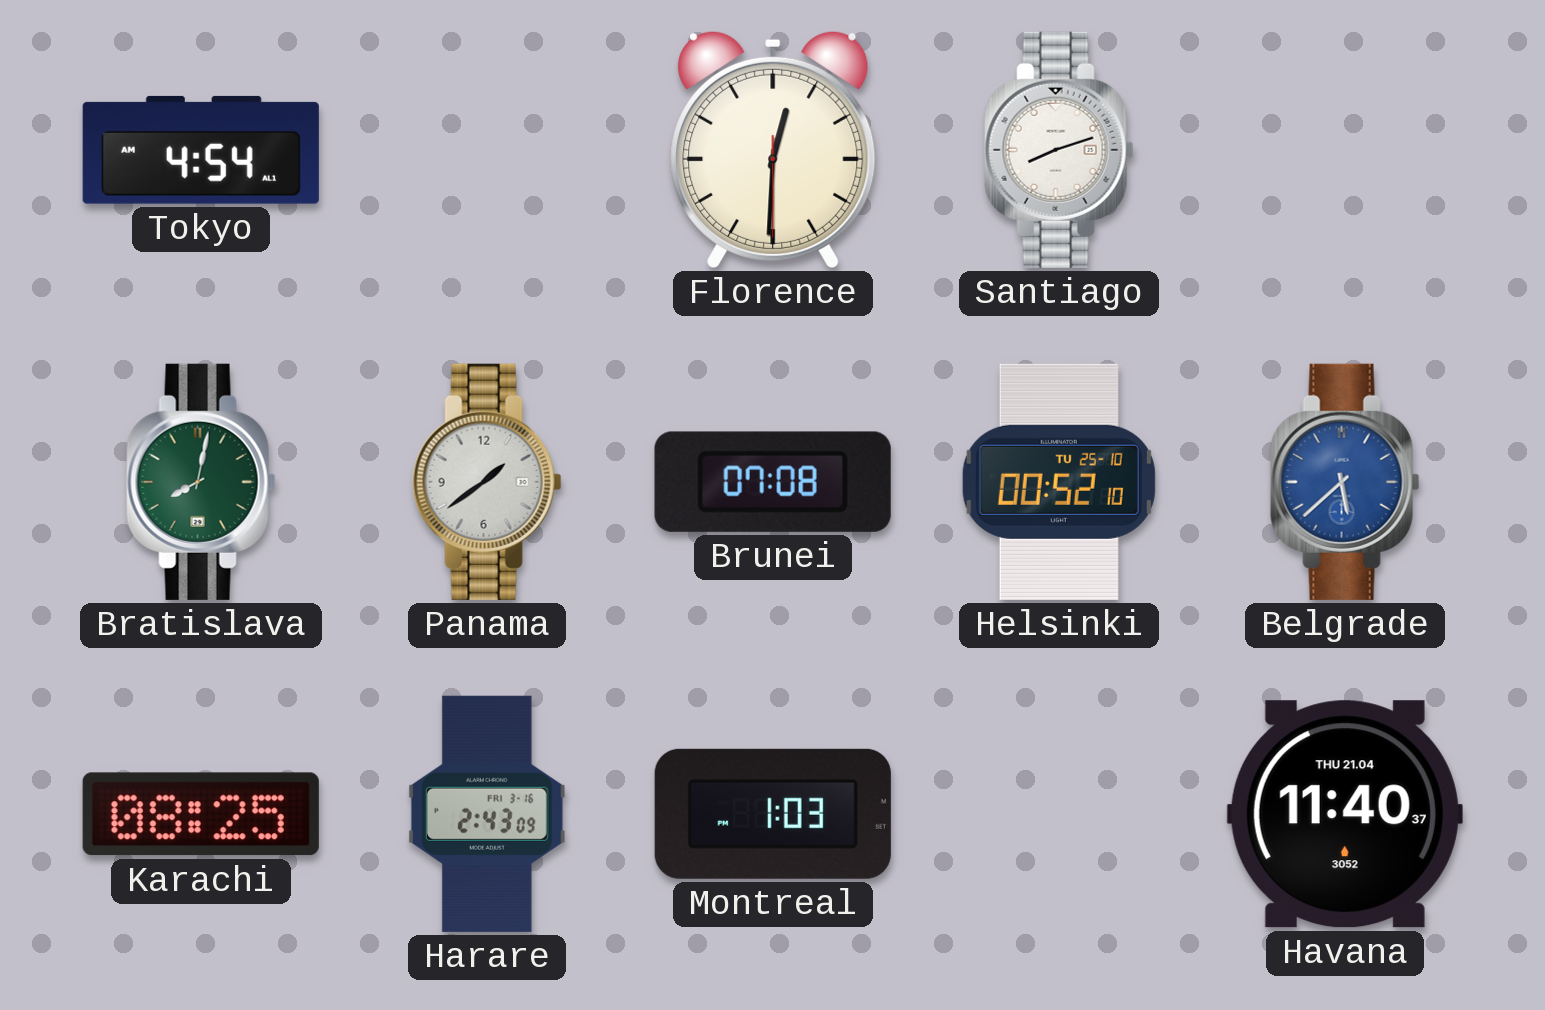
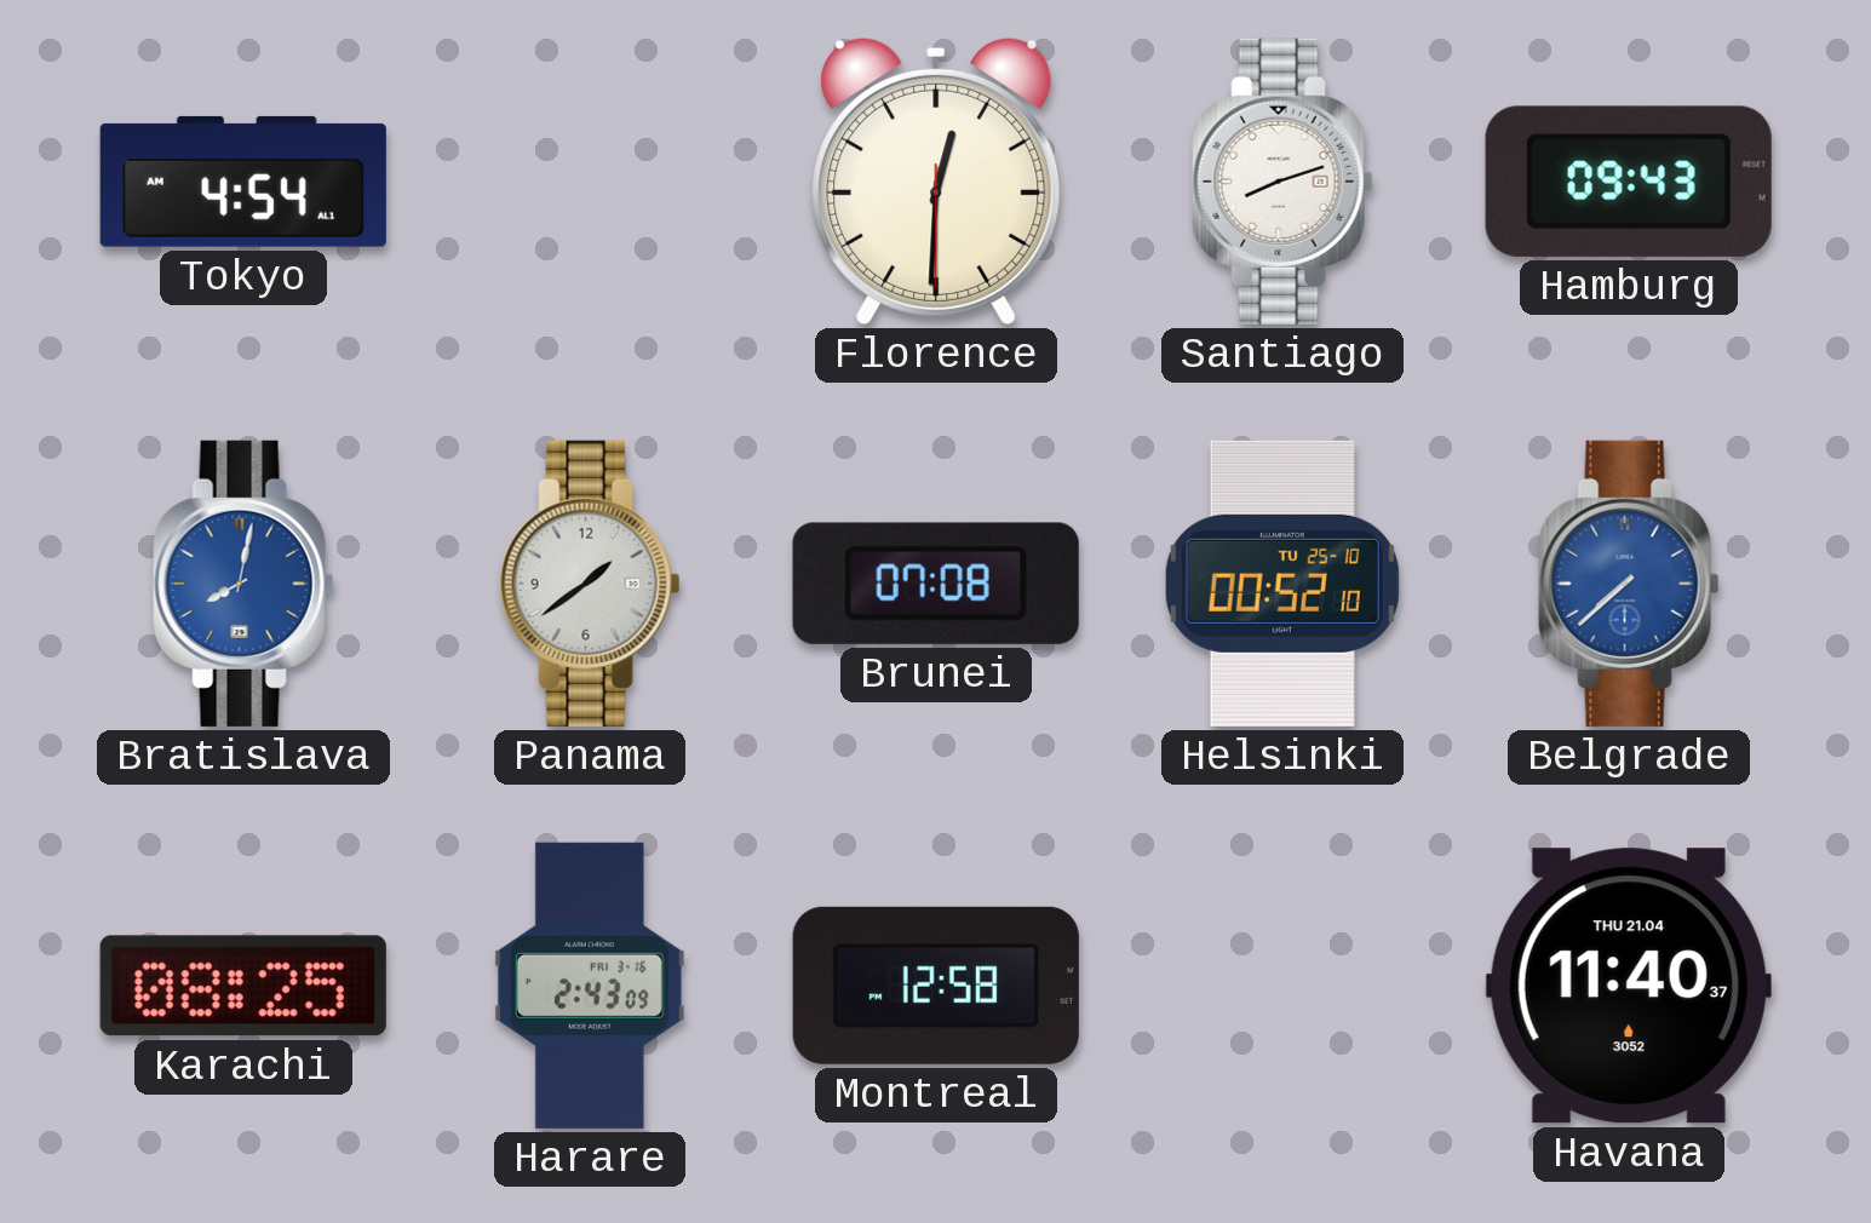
Hamburg: none -> 09:43 (1629, 182)
Bratislava dial: green -> blue (243, 584)
Belgrade: 5:38 -> 7:38 (1629, 584)
Montreal: 1:03 -> 12:58 (936, 986)
